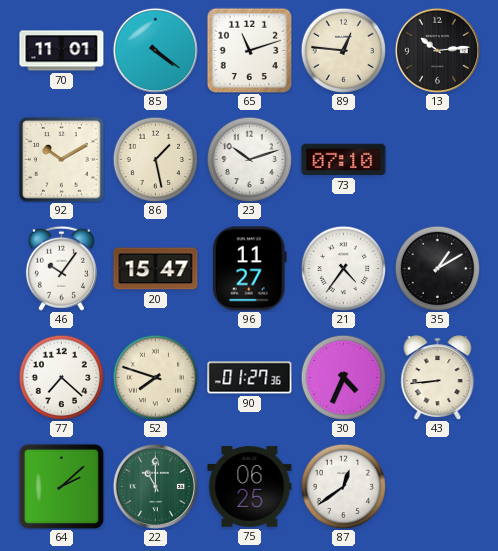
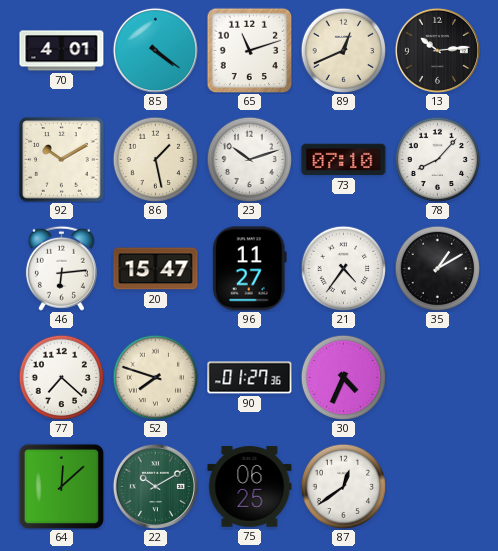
70: 11:01 -> 4:01 (62, 51)
89: 12:46 -> 12:41 (343, 50)
78: none -> 8:07 (437, 159)
46: 10:06 -> 6:14 (61, 268)
43: 8:44 -> none (438, 378)
64: 2:08 -> 12:08 (61, 486)
22: 11:00 -> 10:10 (155, 486)
